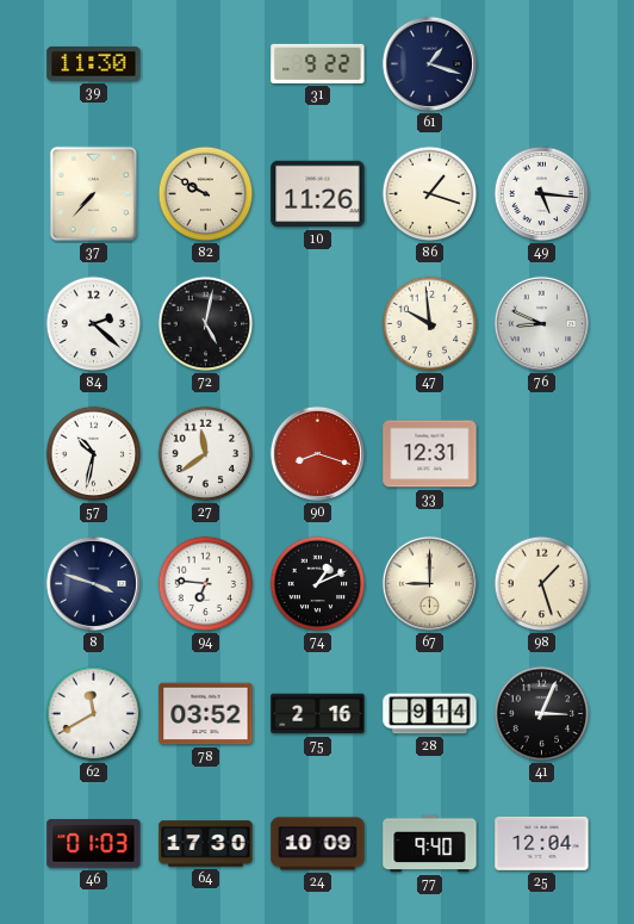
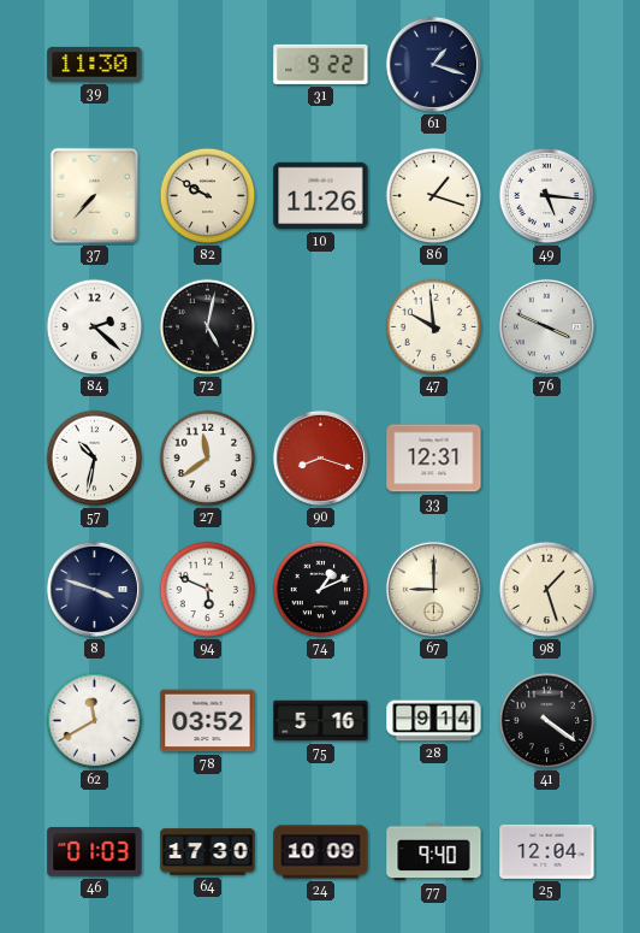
76: 8:49 -> 3:49 (546, 326)
94: 6:46 -> 5:49 (208, 590)
75: 2:16 -> 5:16 (321, 721)
41: 3:04 -> 4:21 (547, 721)
